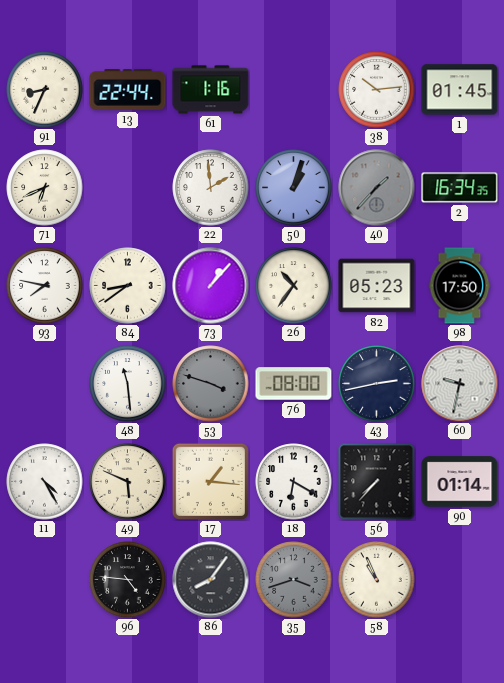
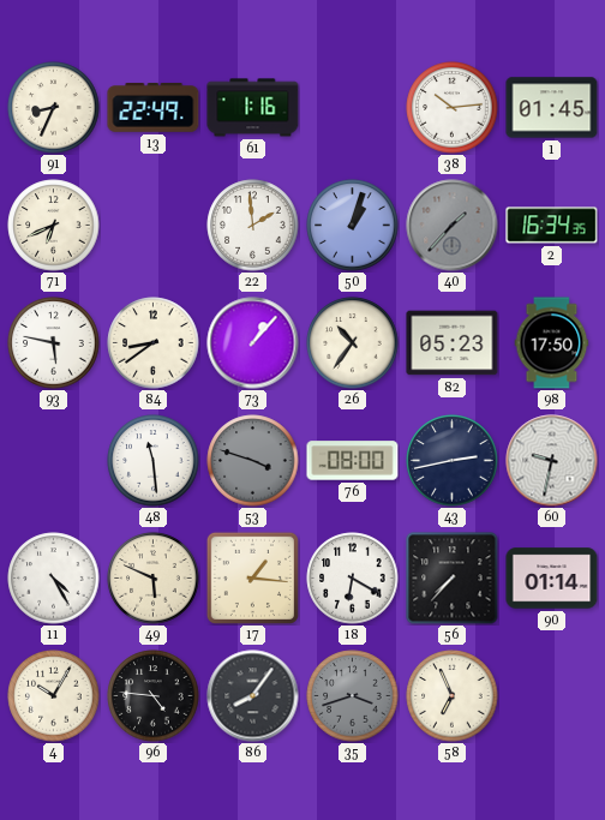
13: 22:44 -> 22:49 (154, 108)
93: 7:47 -> 5:47 (54, 343)
4: none -> 10:05 (54, 696)
58: 10:56 -> 6:56 (453, 696)
